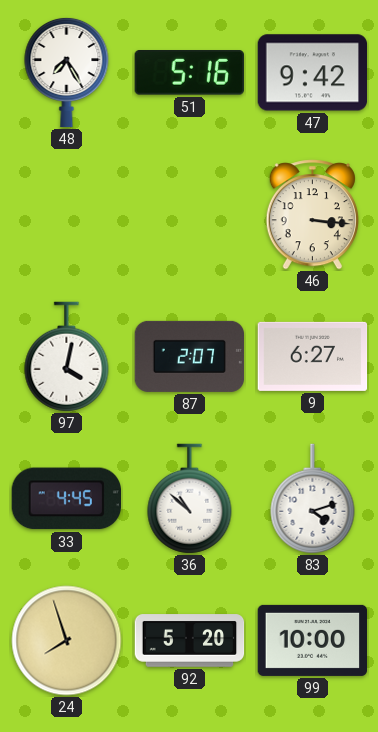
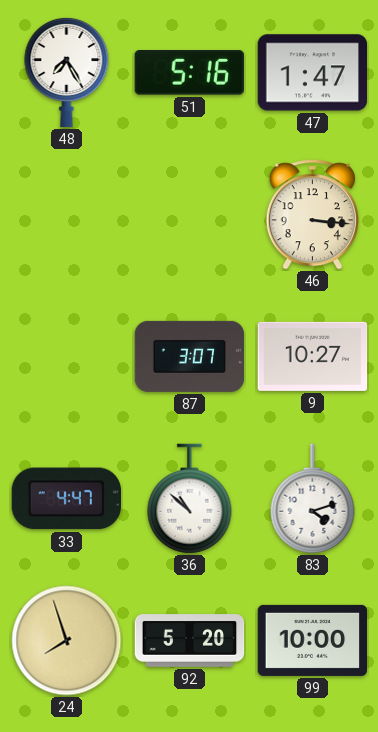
47: 9:42 -> 1:47 (313, 73)
97: 4:02 -> none (67, 357)
87: 2:07 -> 3:07 (190, 356)
9: 6:27 -> 10:27 (313, 356)
33: 4:45 -> 4:47 (66, 499)
